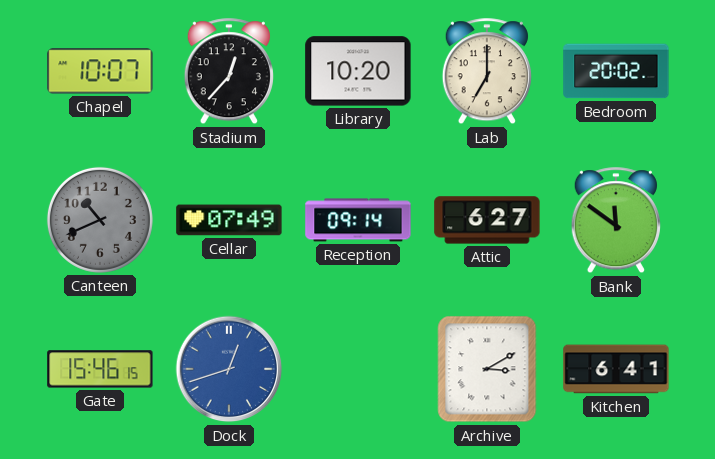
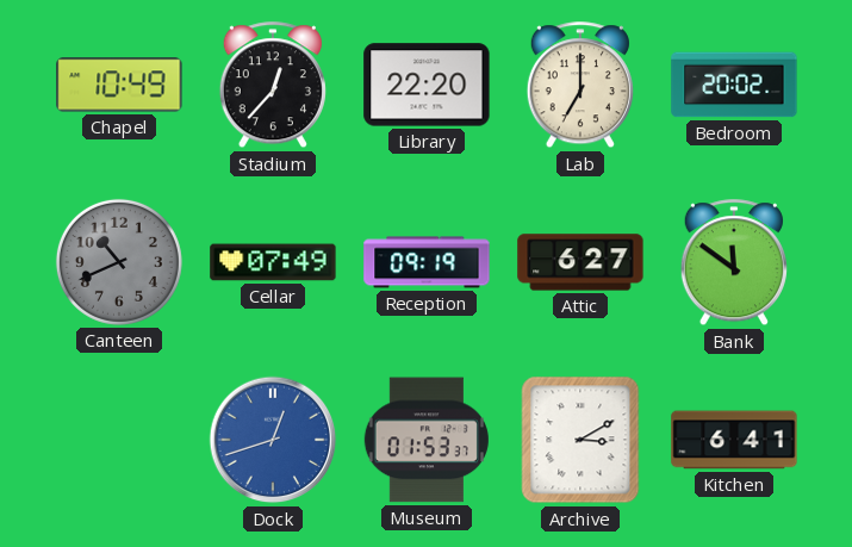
Chapel: 10:07 -> 10:49 (119, 85)
Library: 10:20 -> 22:20 (427, 85)
Reception: 09:14 -> 09:19 (427, 262)
Gate: 15:46 -> none (100, 369)
Museum: none -> 01:53 (427, 440)
